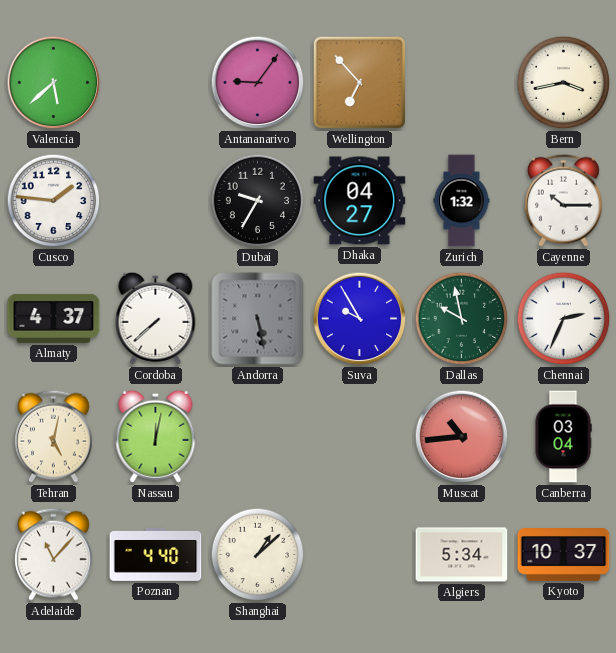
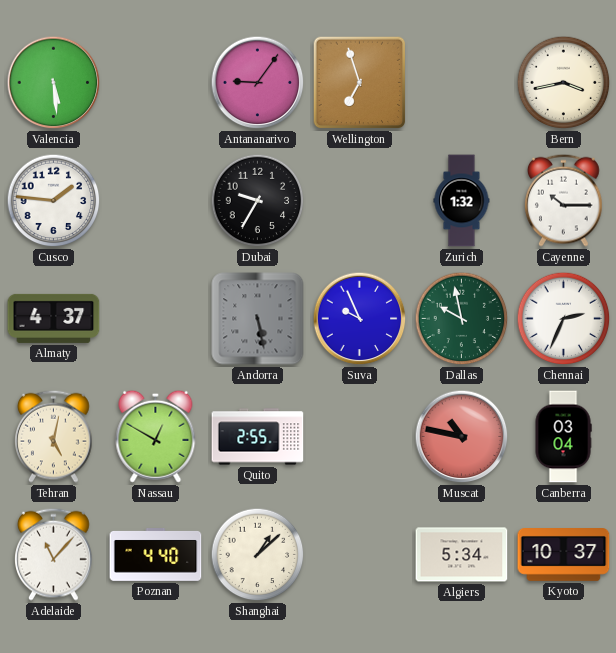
Valencia: 5:38 -> 5:29 (54, 83)
Wellington: 6:53 -> 6:57 (360, 83)
Dhaka: 04:27 -> none (360, 201)
Cordoba: 7:38 -> none (156, 318)
Suva: 9:55 -> 9:56 (360, 319)
Nassau: 12:02 -> 12:50 (156, 436)
Quito: none -> 2:55 (258, 437)
Muscat: 10:44 -> 10:47 (462, 437)
